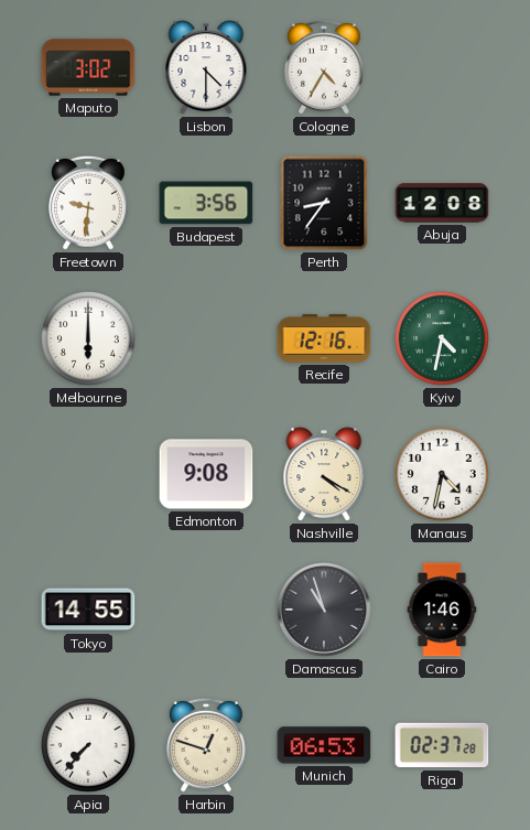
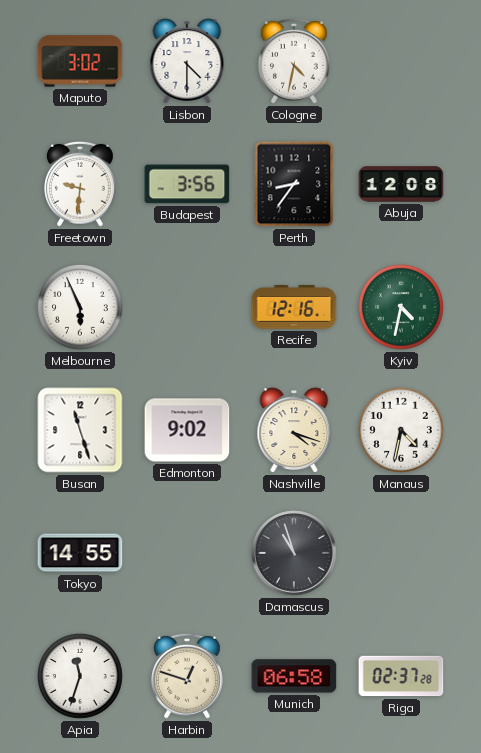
Cologne: 4:35 -> 4:32 (295, 61)
Melbourne: 6:00 -> 5:56 (81, 308)
Busan: none -> 11:27 (80, 430)
Edmonton: 9:08 -> 9:02 (187, 430)
Nashville: 4:20 -> 4:18 (294, 430)
Cairo: 1:46 -> none (442, 610)
Apia: 7:37 -> 11:33 (81, 677)
Munich: 06:53 -> 06:58 (294, 676)
